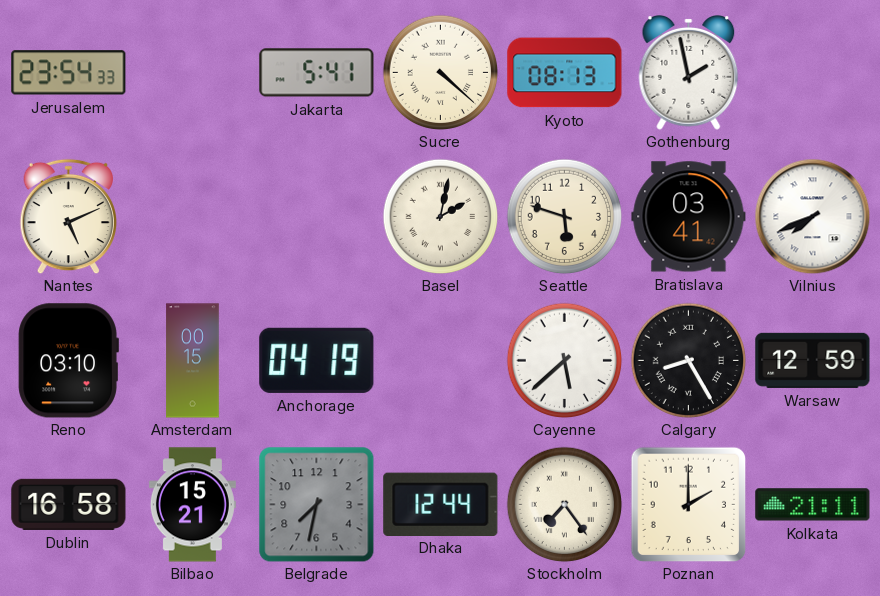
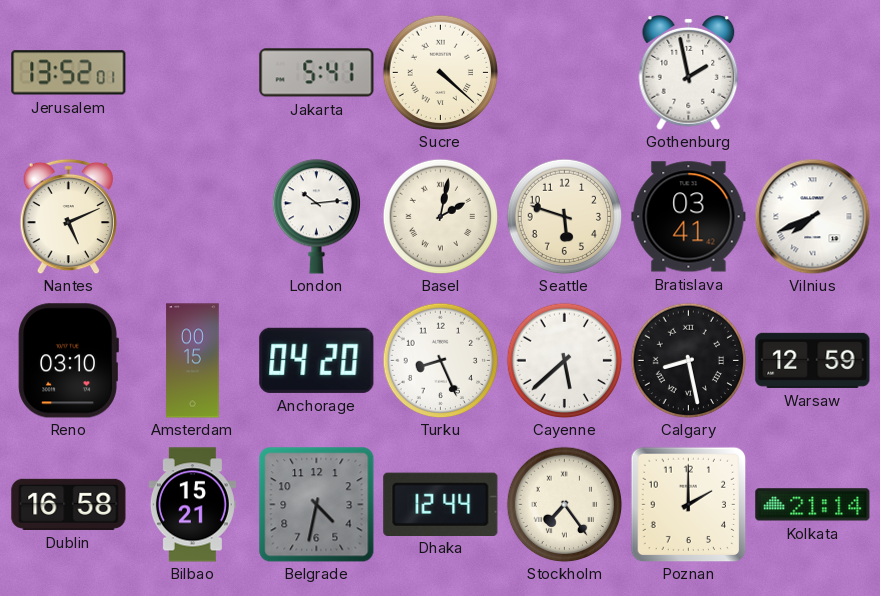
Jerusalem: 23:54 -> 13:52 (69, 73)
Kyoto: 08:13 -> none (565, 73)
London: none -> 10:14 (316, 217)
Anchorage: 04:19 -> 04:20 (317, 360)
Turku: none -> 8:26 (440, 360)
Calgary: 8:25 -> 8:28 (688, 360)
Belgrade: 7:32 -> 4:32 (317, 505)
Kolkata: 21:11 -> 21:14 (813, 505)
